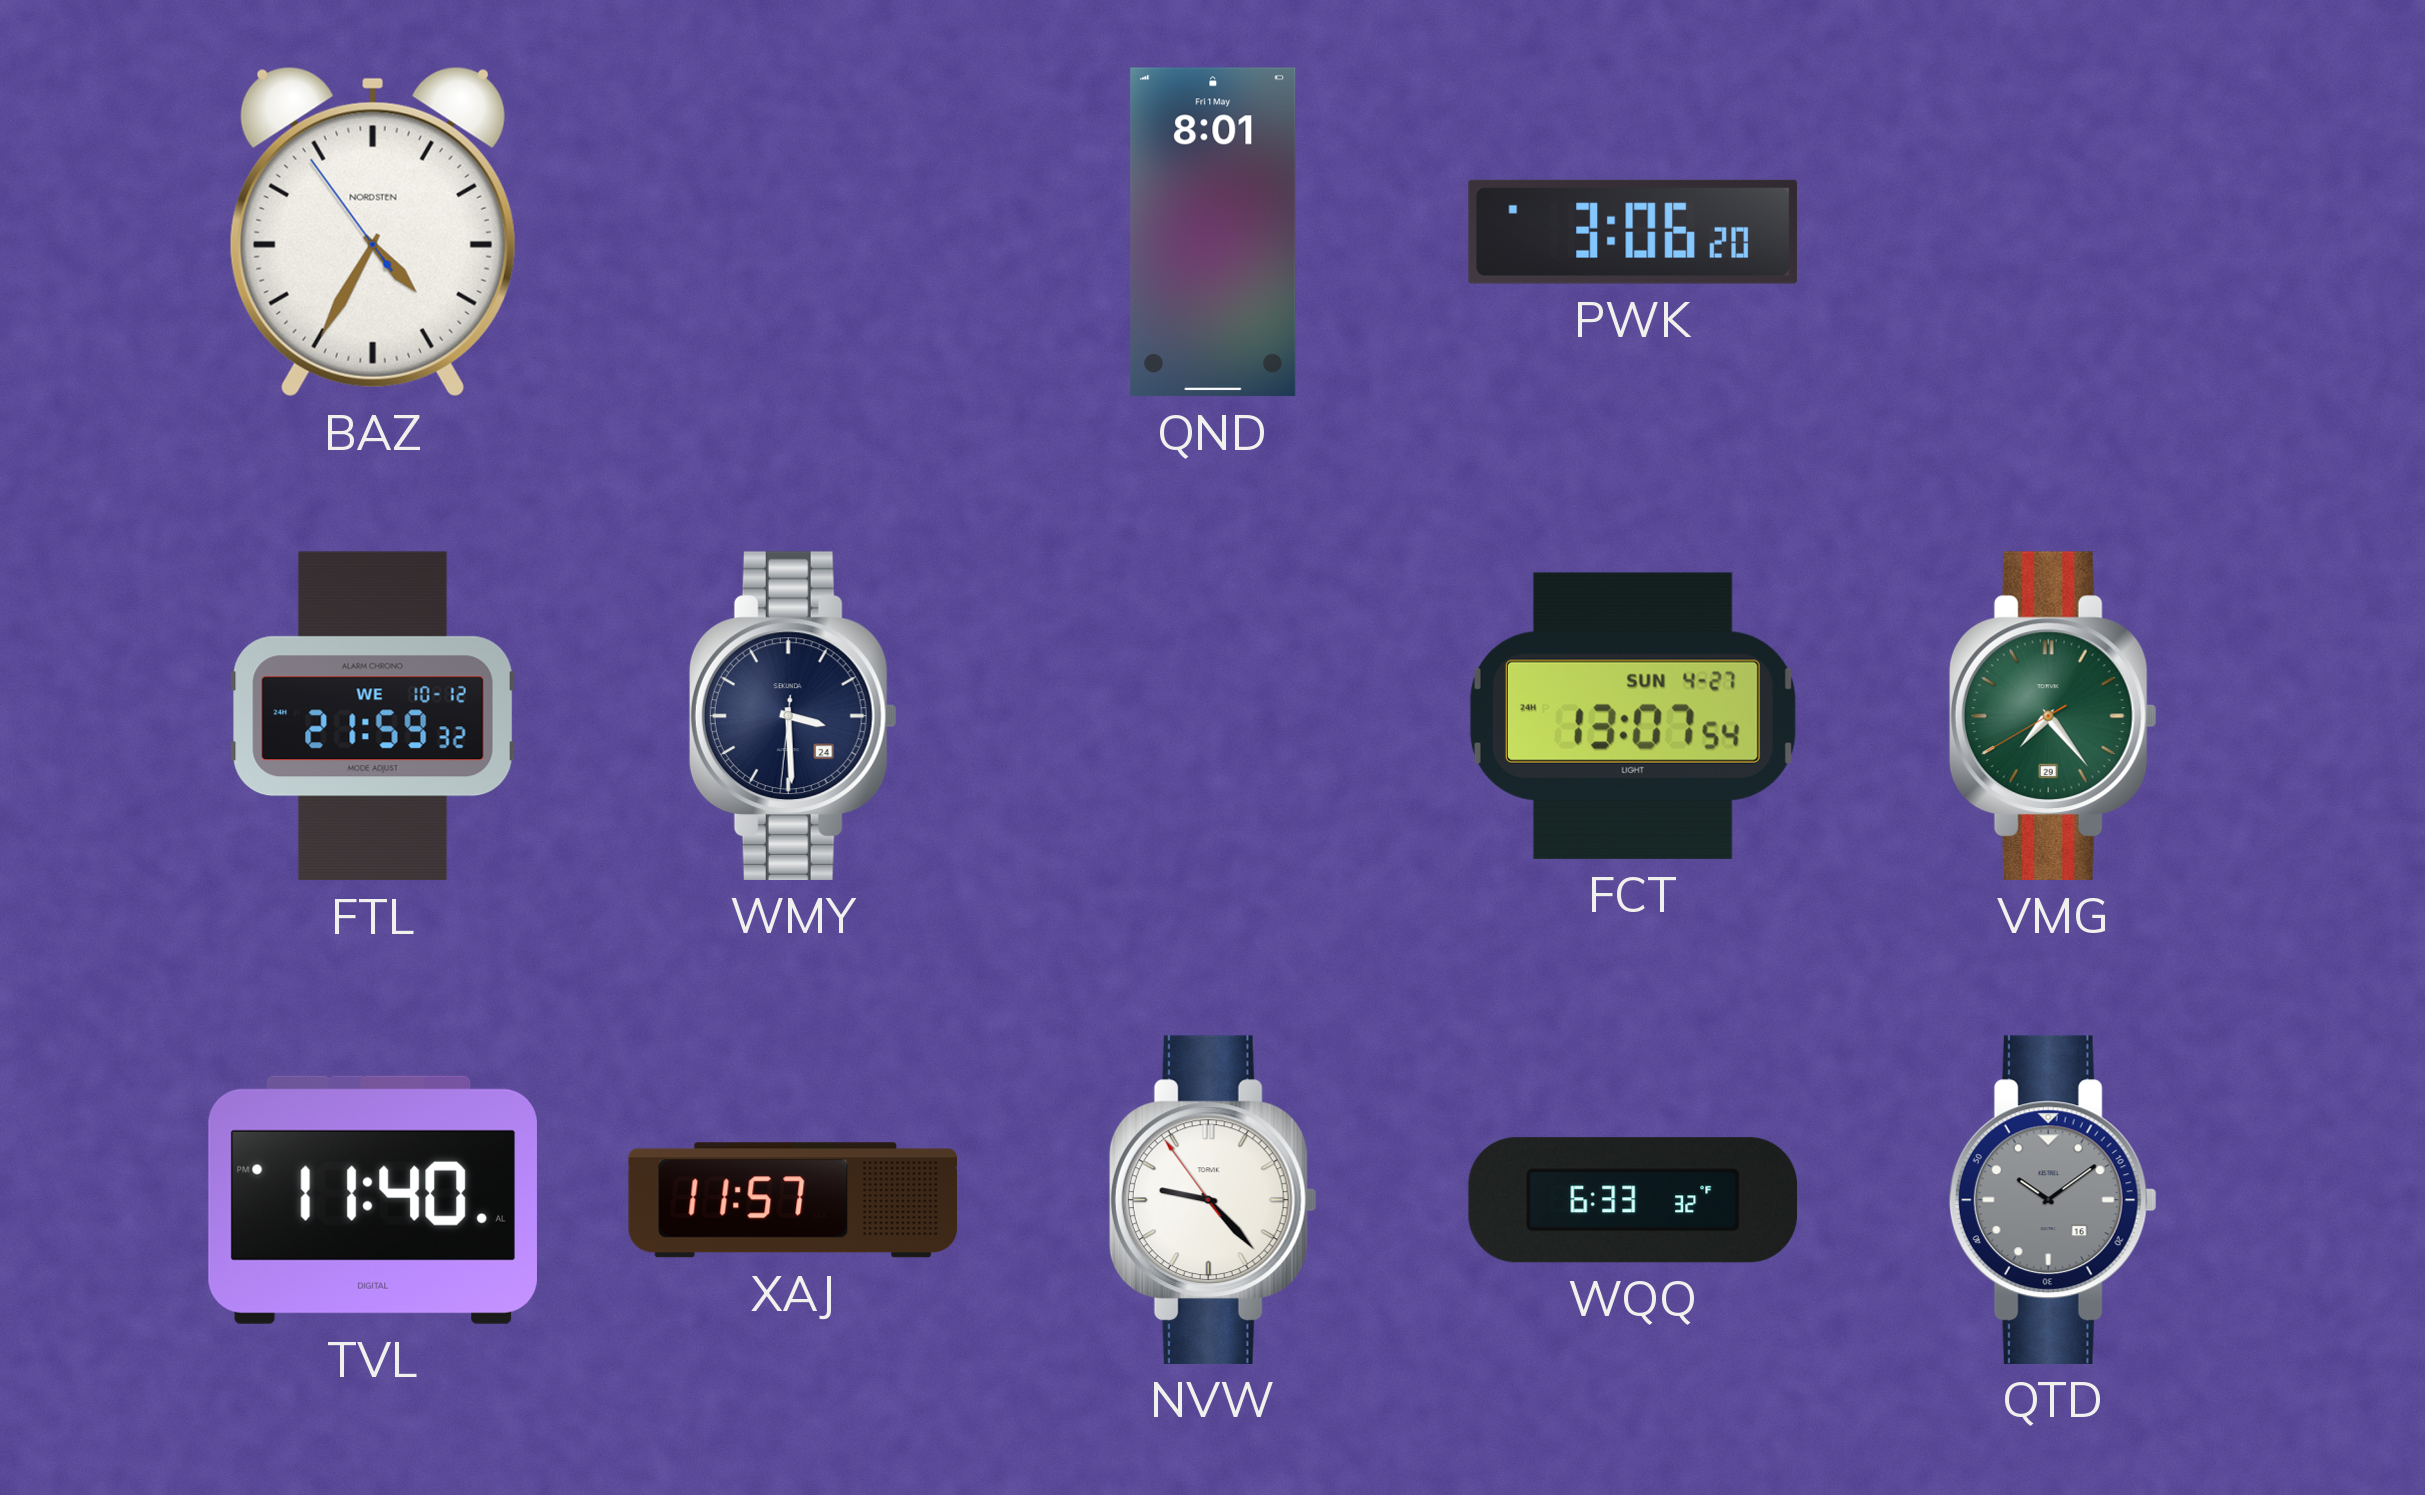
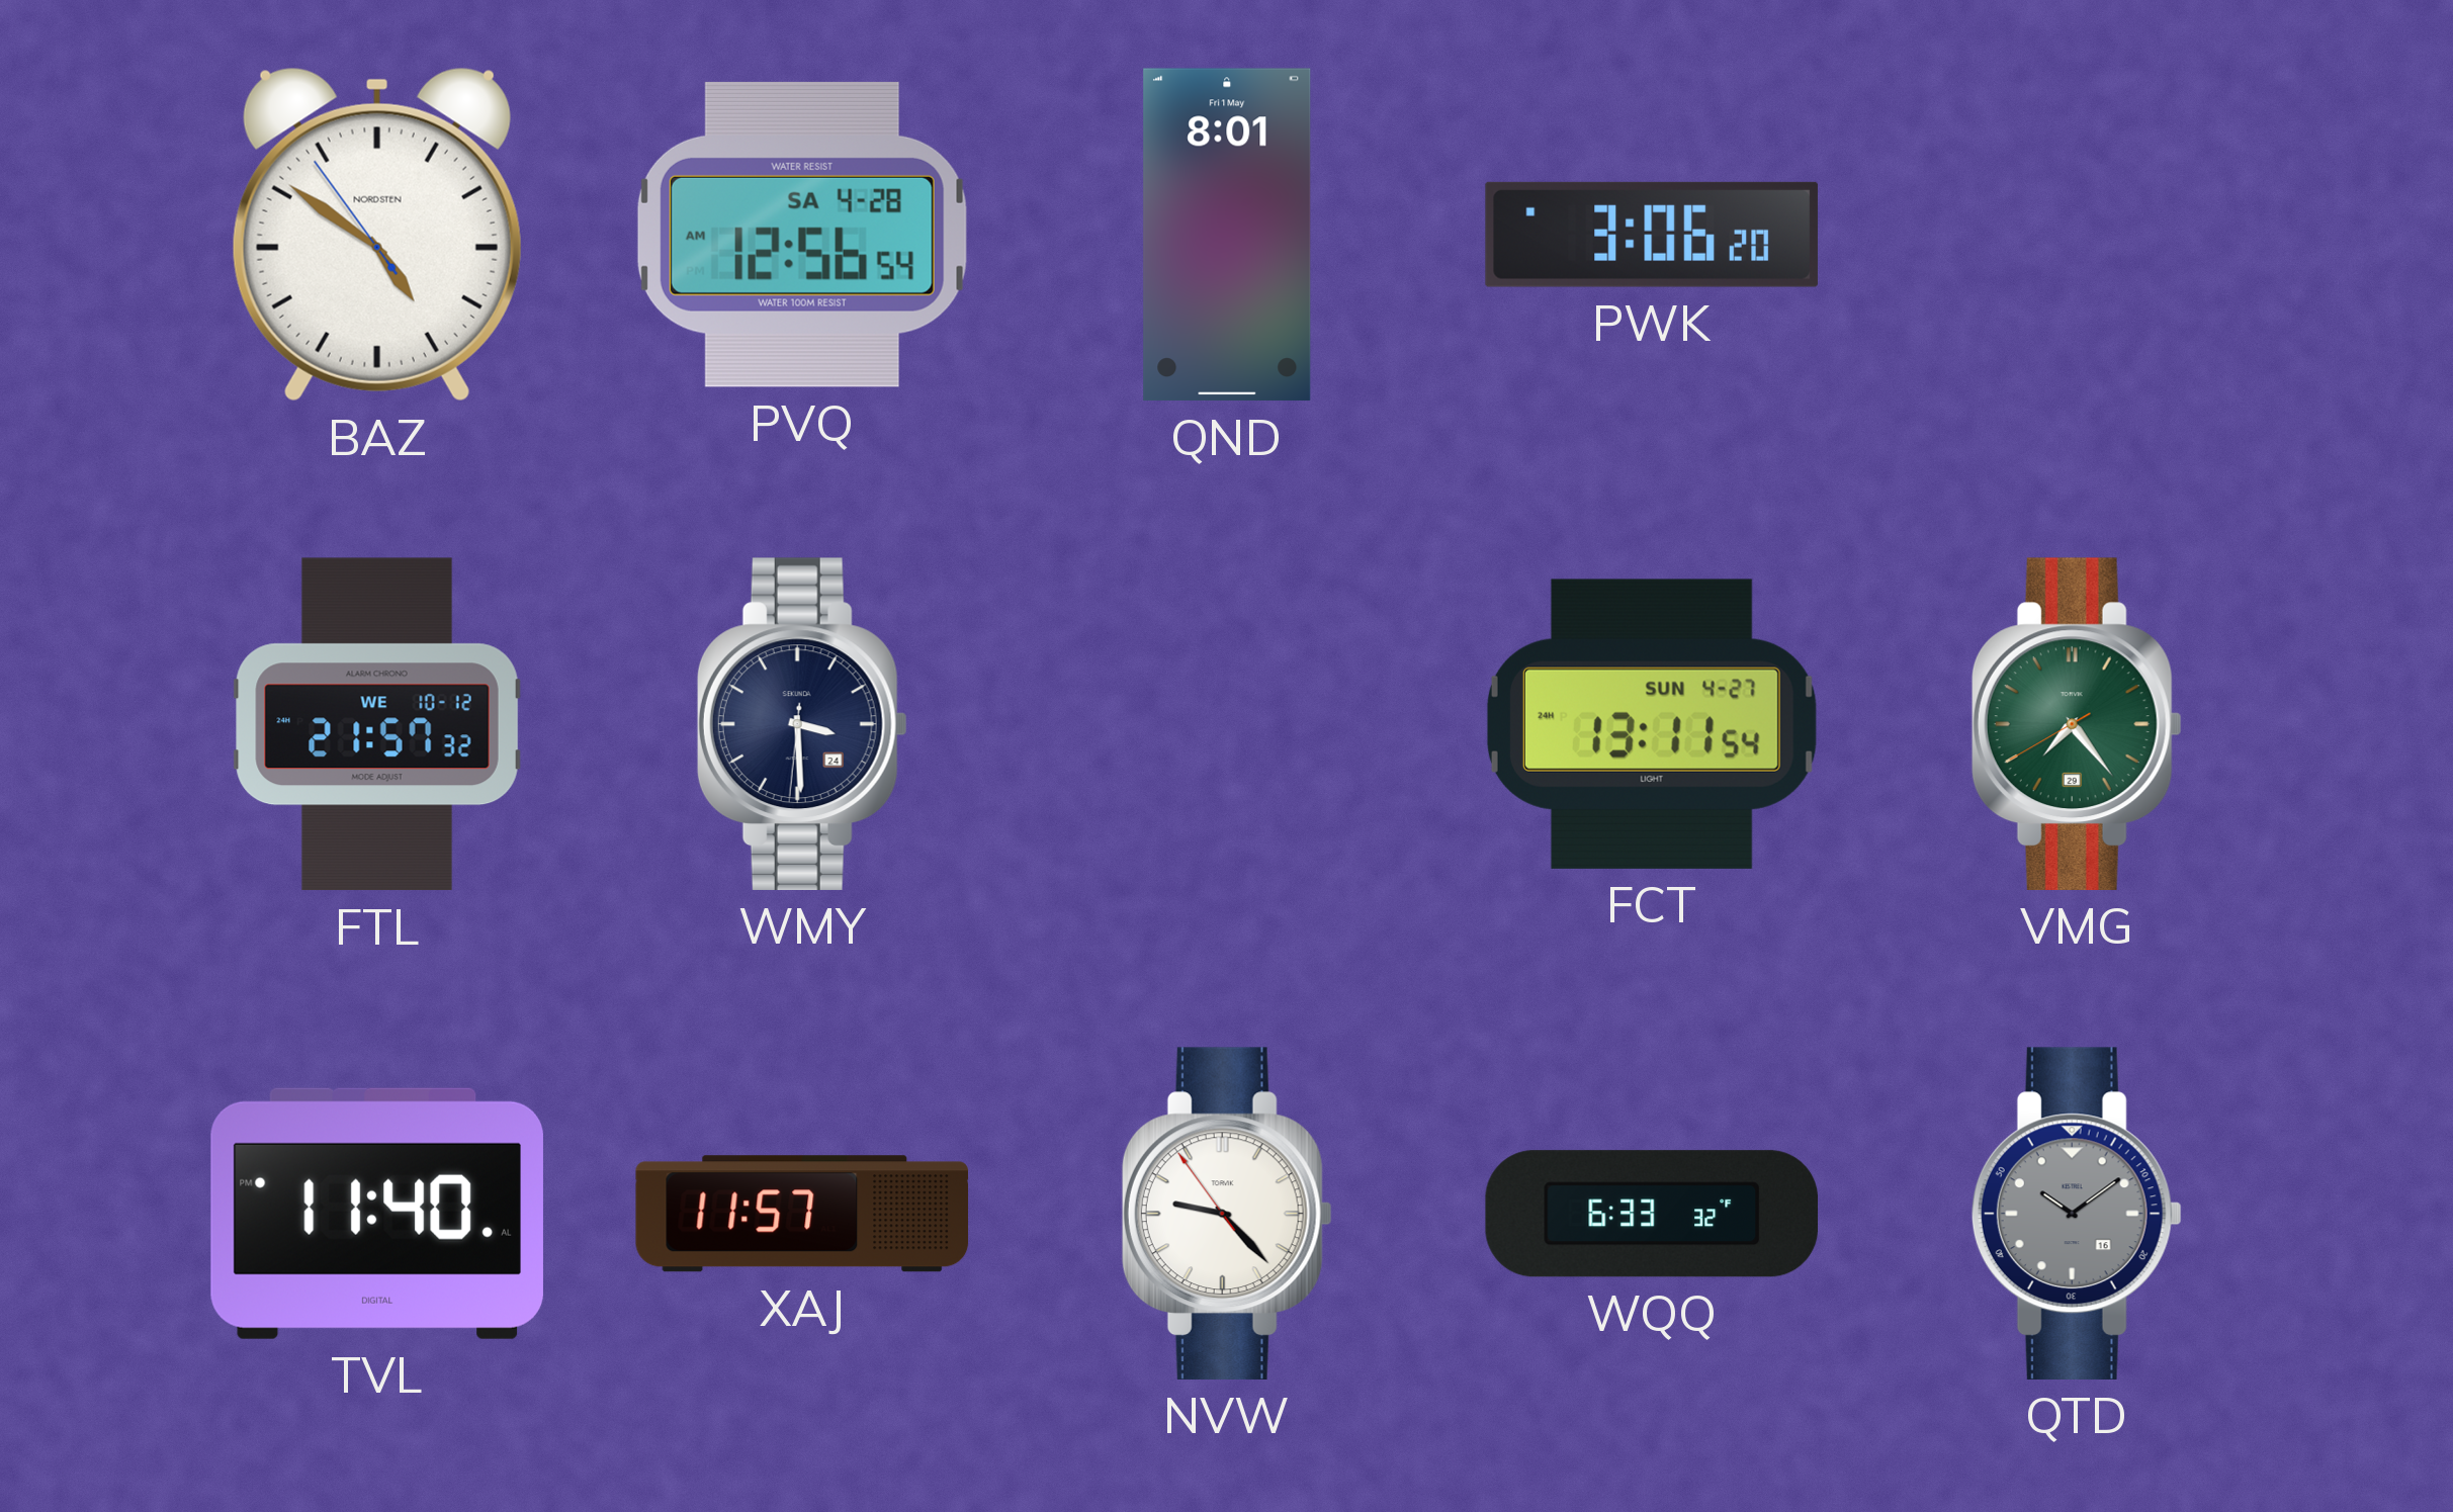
BAZ: 4:34 -> 4:50 (377, 235)
PVQ: none -> 12:56 (802, 235)
FTL: 21:59 -> 21:57 (377, 724)
FCT: 13:07 -> 13:11 (1652, 724)
